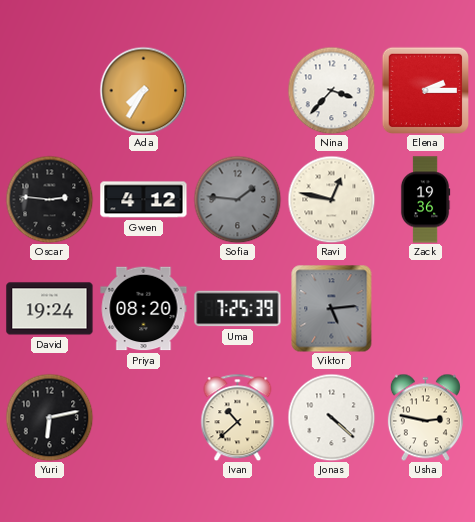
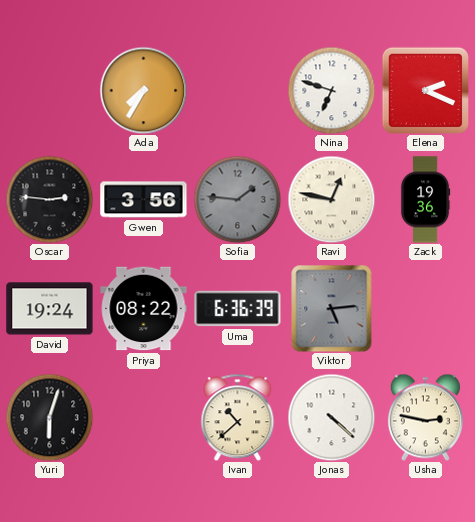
Nina: 3:37 -> 6:48 (331, 90)
Elena: 2:15 -> 2:19 (425, 90)
Gwen: 4:12 -> 3:56 (144, 200)
Priya: 08:20 -> 08:22 (144, 309)
Uma: 7:25 -> 6:36 (238, 309)
Yuri: 6:13 -> 6:03 (49, 417)
